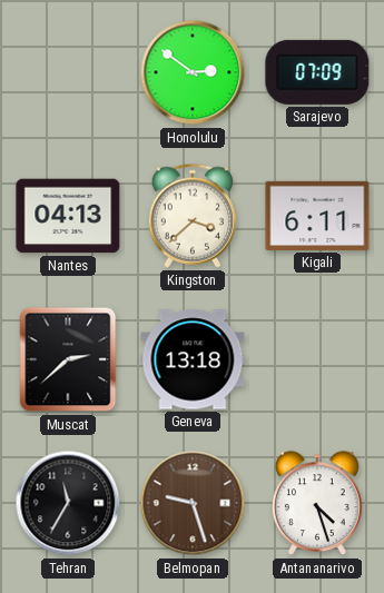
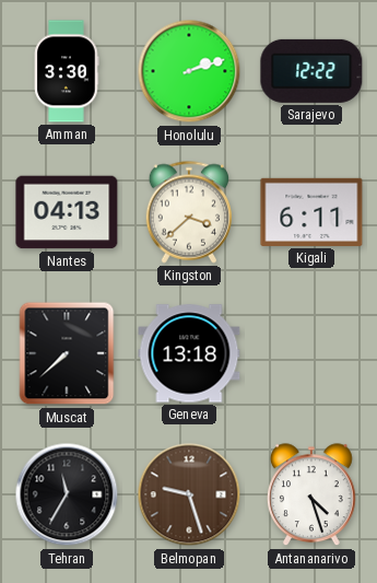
Amman: none -> 3:30 (67, 71)
Honolulu: 2:51 -> 2:12 (189, 71)
Sarajevo: 07:09 -> 12:22 (311, 71)
Muscat: 2:38 -> 7:38 (67, 353)
